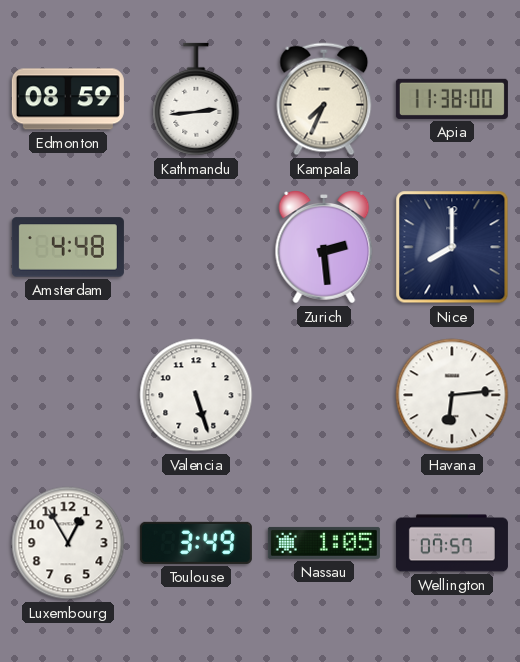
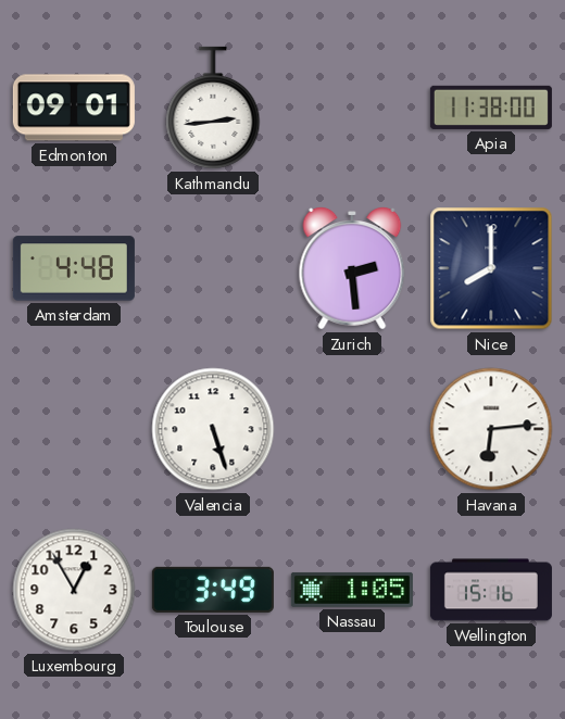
Edmonton: 08:59 -> 09:01 (74, 108)
Kampala: 7:34 -> none (324, 99)
Wellington: 07:57 -> 15:16 (491, 590)
